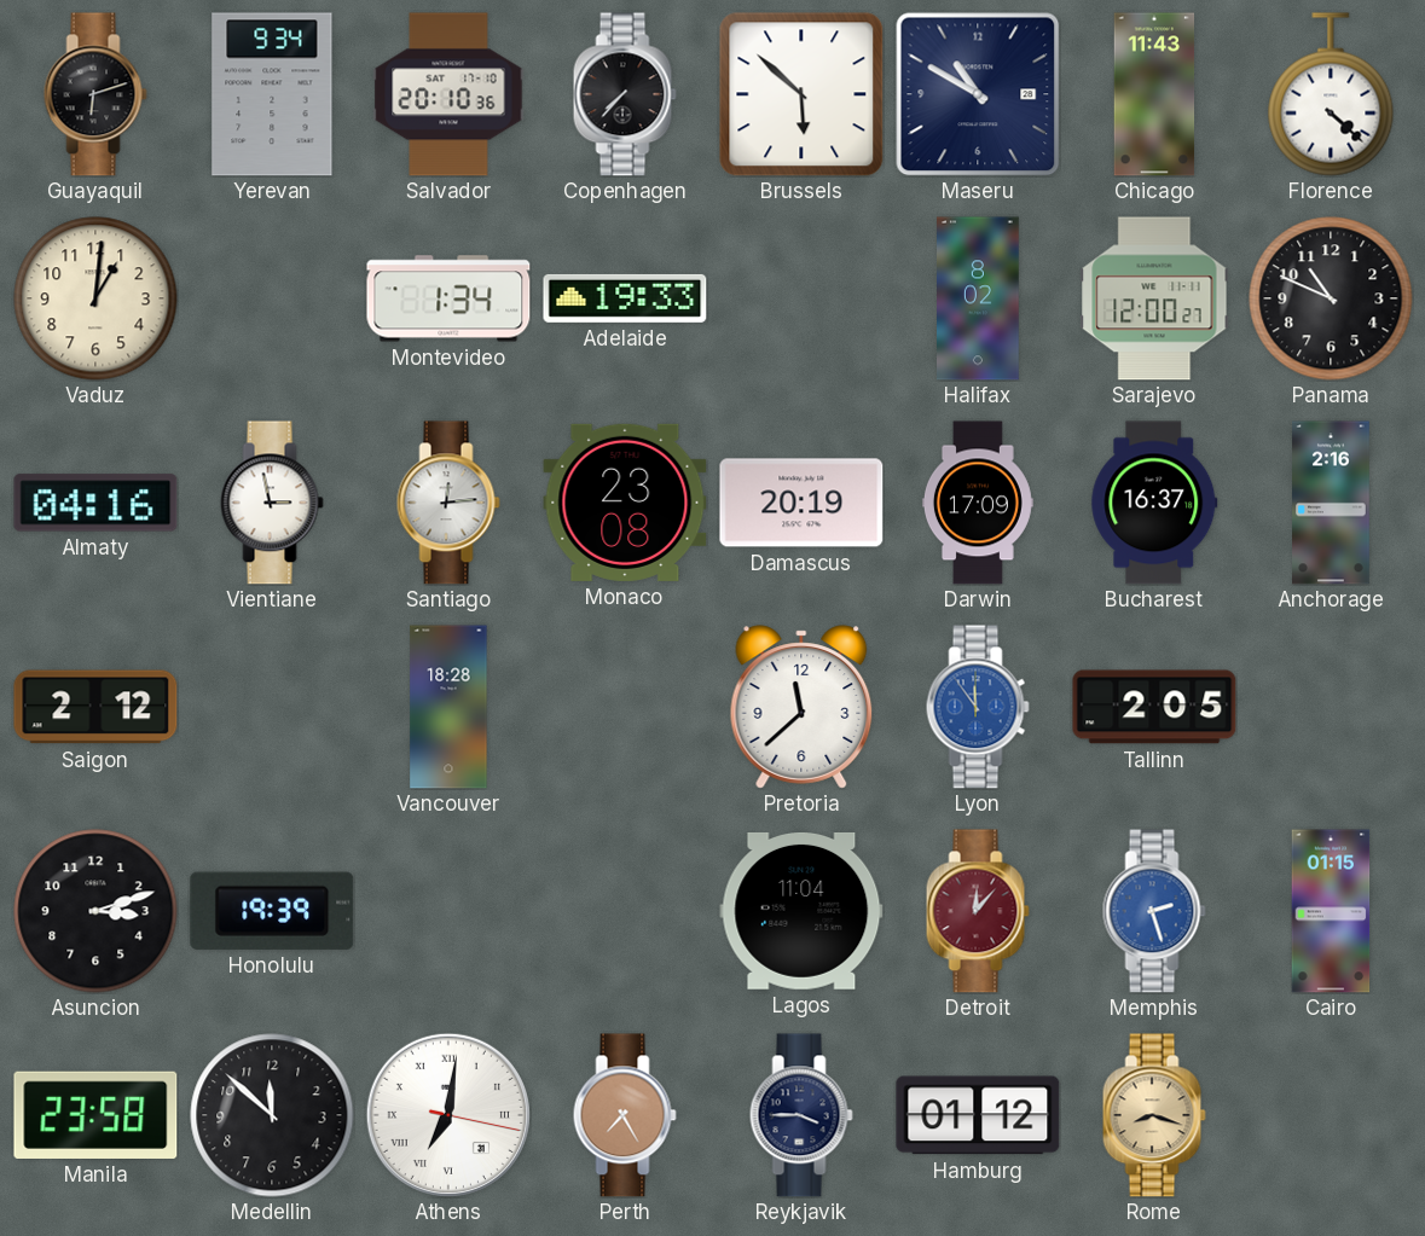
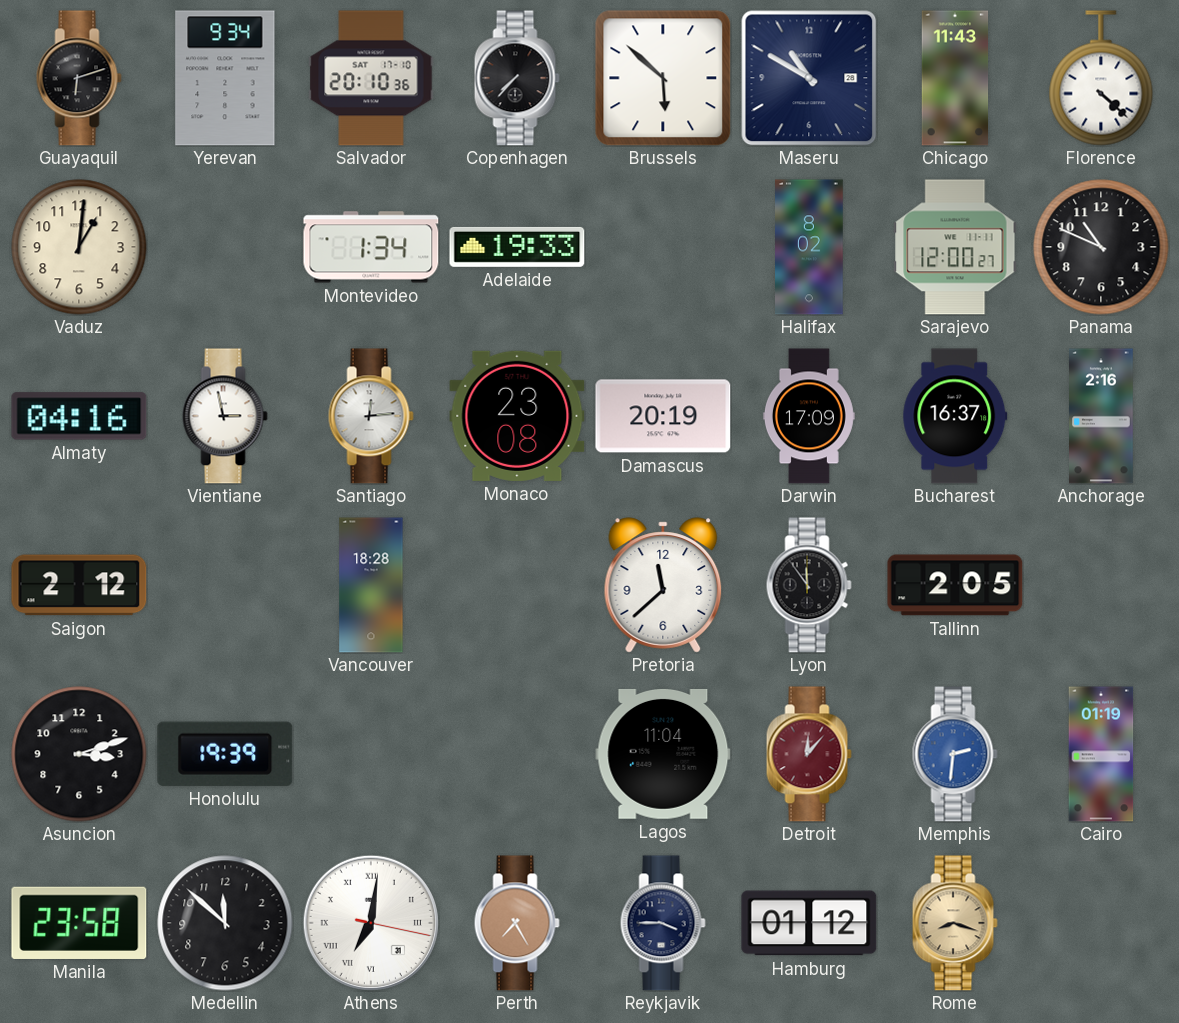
Lyon dial: blue -> black (809, 585)
Memphis: 2:27 -> 2:31 (955, 754)
Cairo: 01:15 -> 01:19 (1101, 754)
